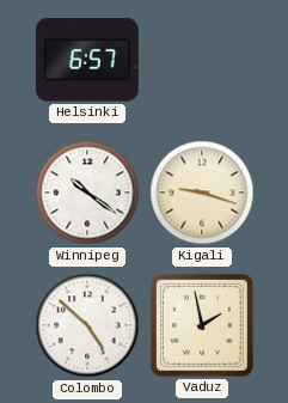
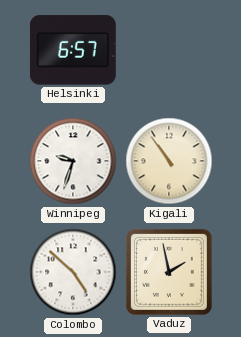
Winnipeg: 10:21 -> 9:33 (73, 161)
Kigali: 9:18 -> 10:54 (169, 161)
